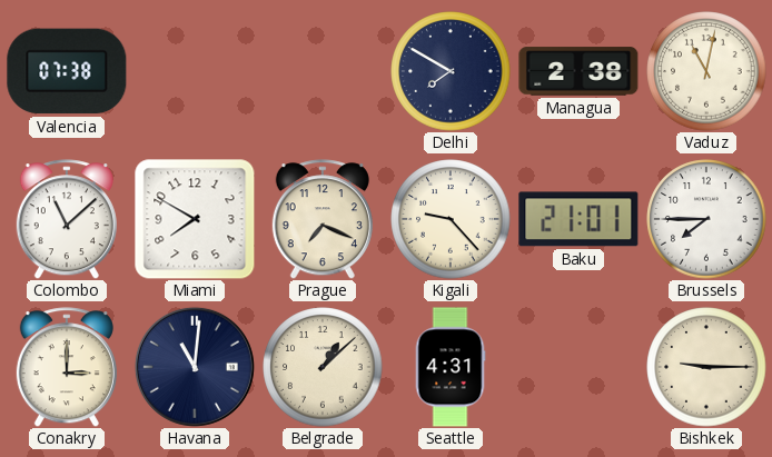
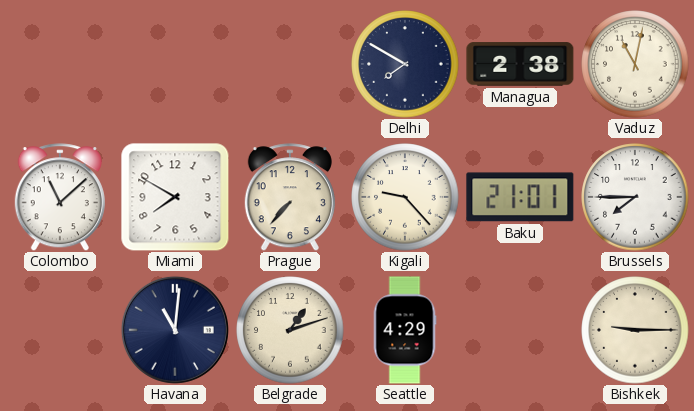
Valencia: 07:38 -> none (67, 71)
Prague: 7:19 -> 7:37 (290, 197)
Conakry: 3:00 -> none (67, 367)
Belgrade: 1:08 -> 1:12 (290, 330)
Seattle: 4:31 -> 4:29 (405, 330)
